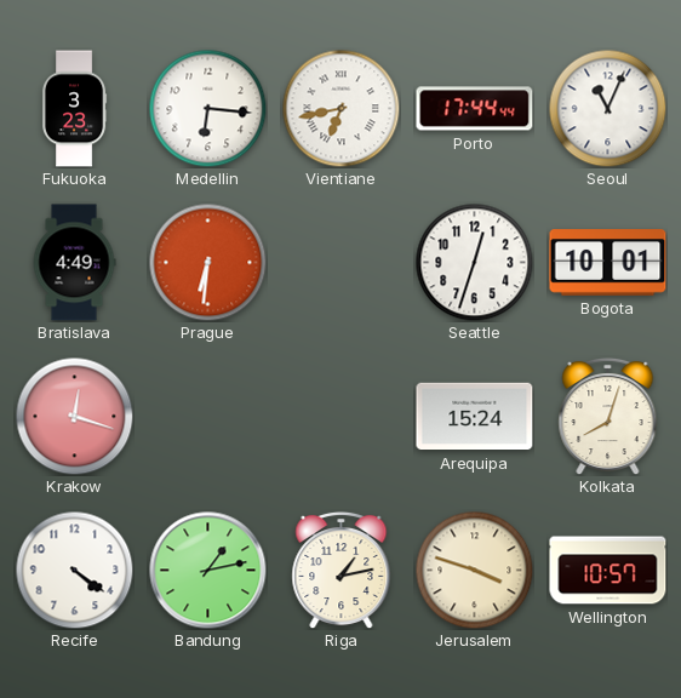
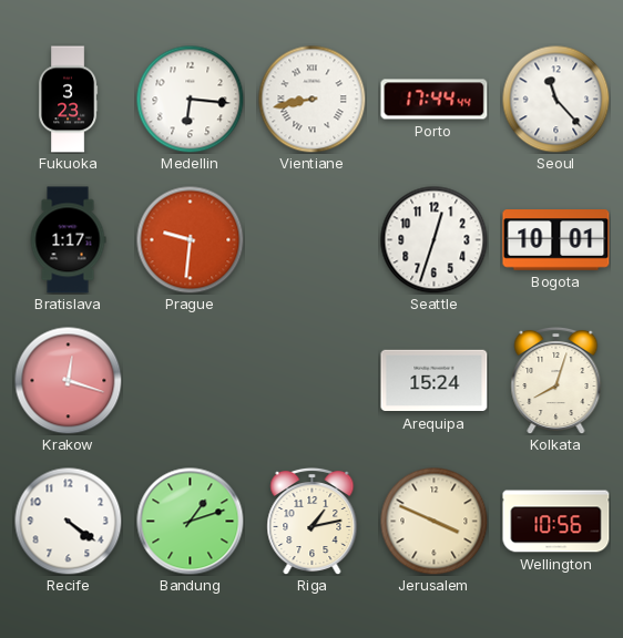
Vientiane: 6:43 -> 8:43 (311, 99)
Seoul: 11:04 -> 11:23 (555, 99)
Bratislava: 4:49 -> 1:17 (68, 240)
Prague: 6:31 -> 9:31 (190, 239)
Bandung: 1:13 -> 1:12 (191, 522)
Jerusalem: 3:48 -> 3:49 (433, 521)
Wellington: 10:57 -> 10:56 (556, 522)
